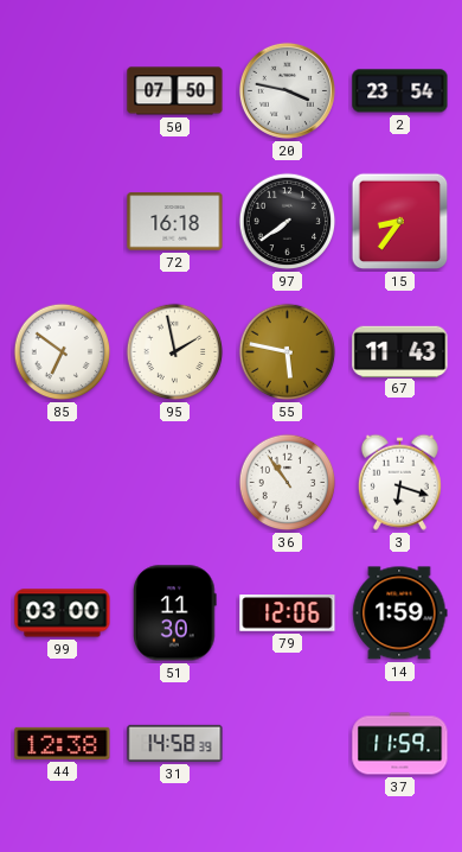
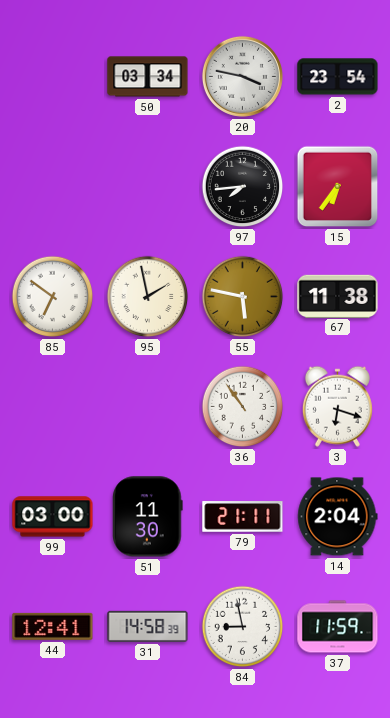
50: 07:50 -> 03:34 (148, 77)
72: 16:18 -> none (175, 222)
97: 7:39 -> 7:44 (243, 187)
15: 8:36 -> 6:36 (338, 187)
67: 11:43 -> 11:38 (338, 296)
79: 12:06 -> 21:11 (243, 517)
14: 1:59 -> 2:04 (338, 517)
44: 12:38 -> 12:41 (53, 626)
84: none -> 8:58 (243, 627)
